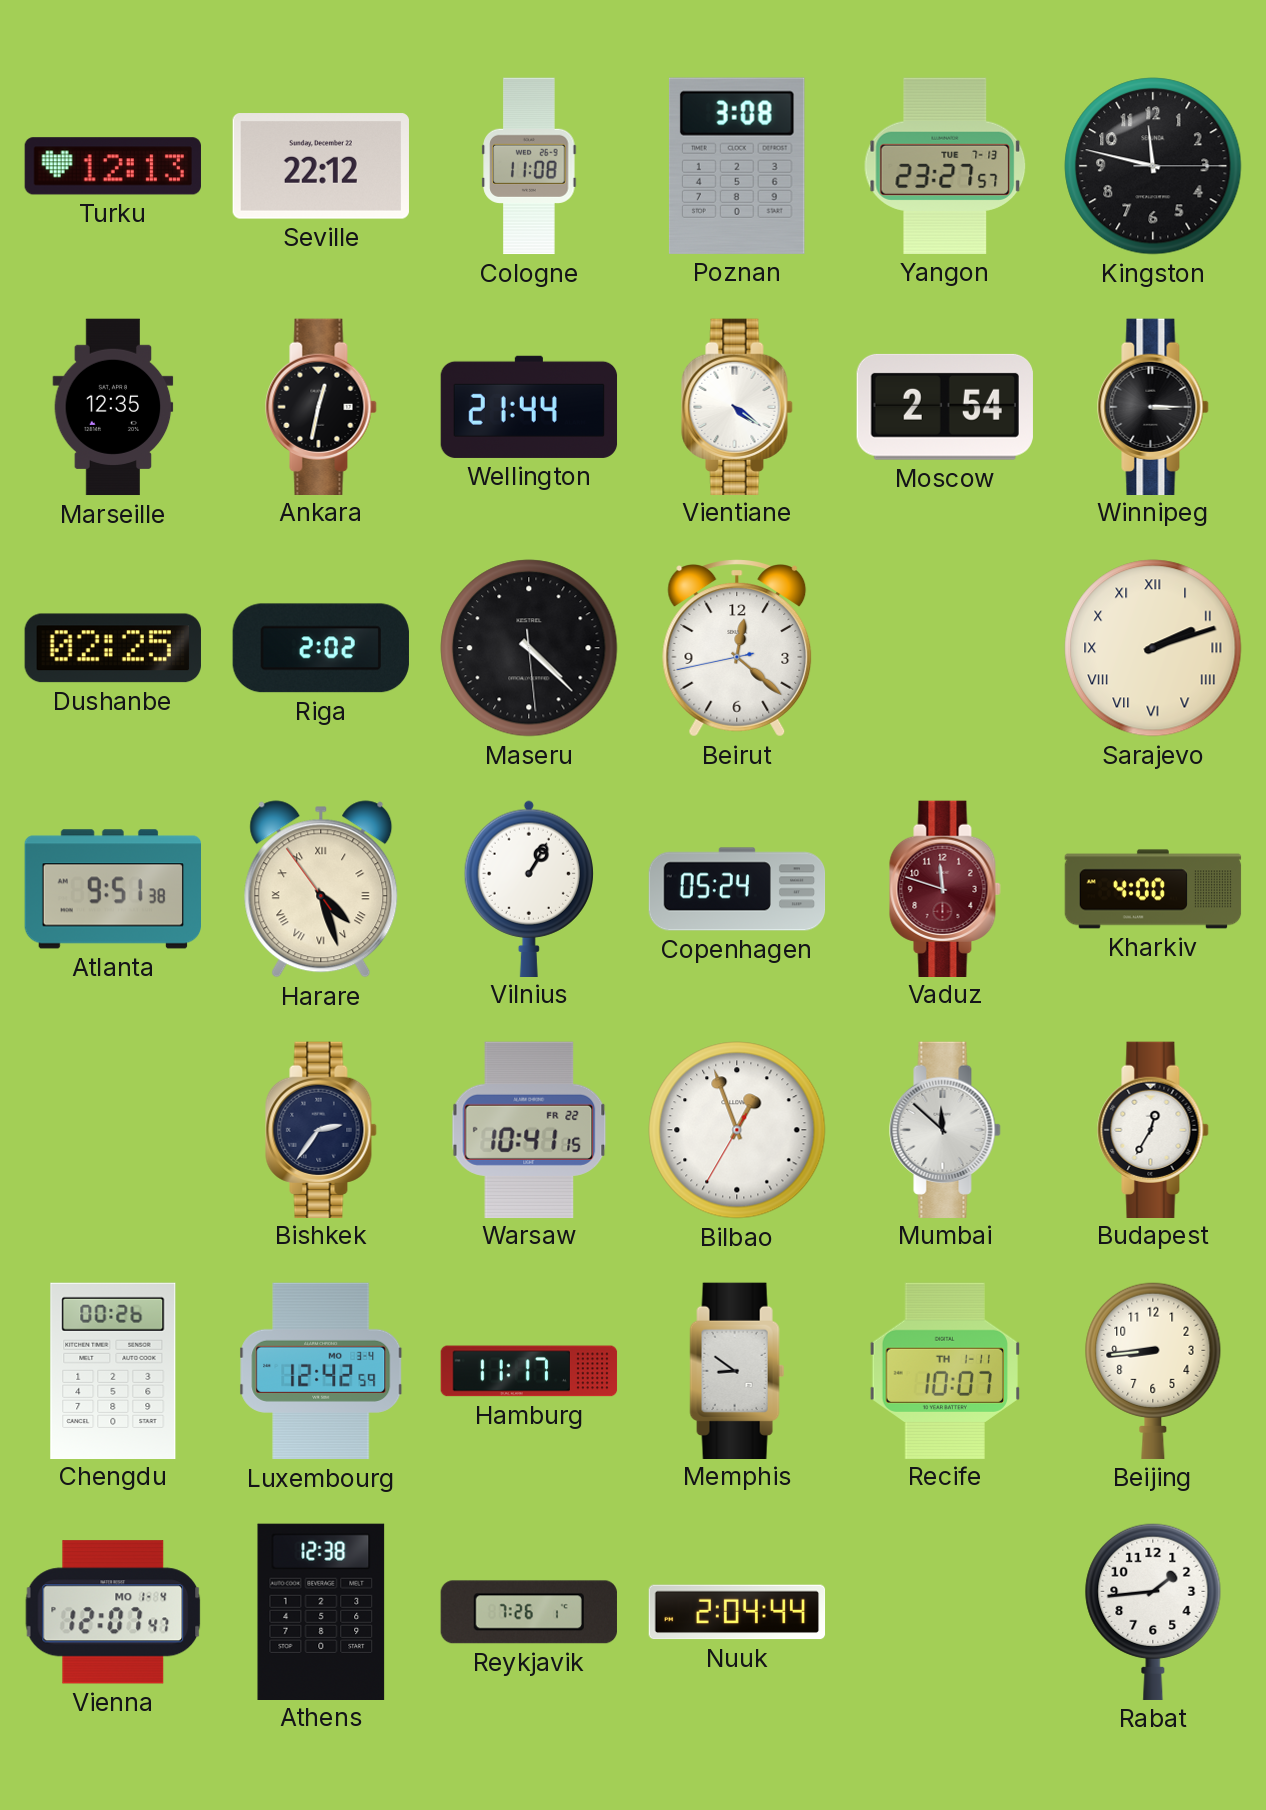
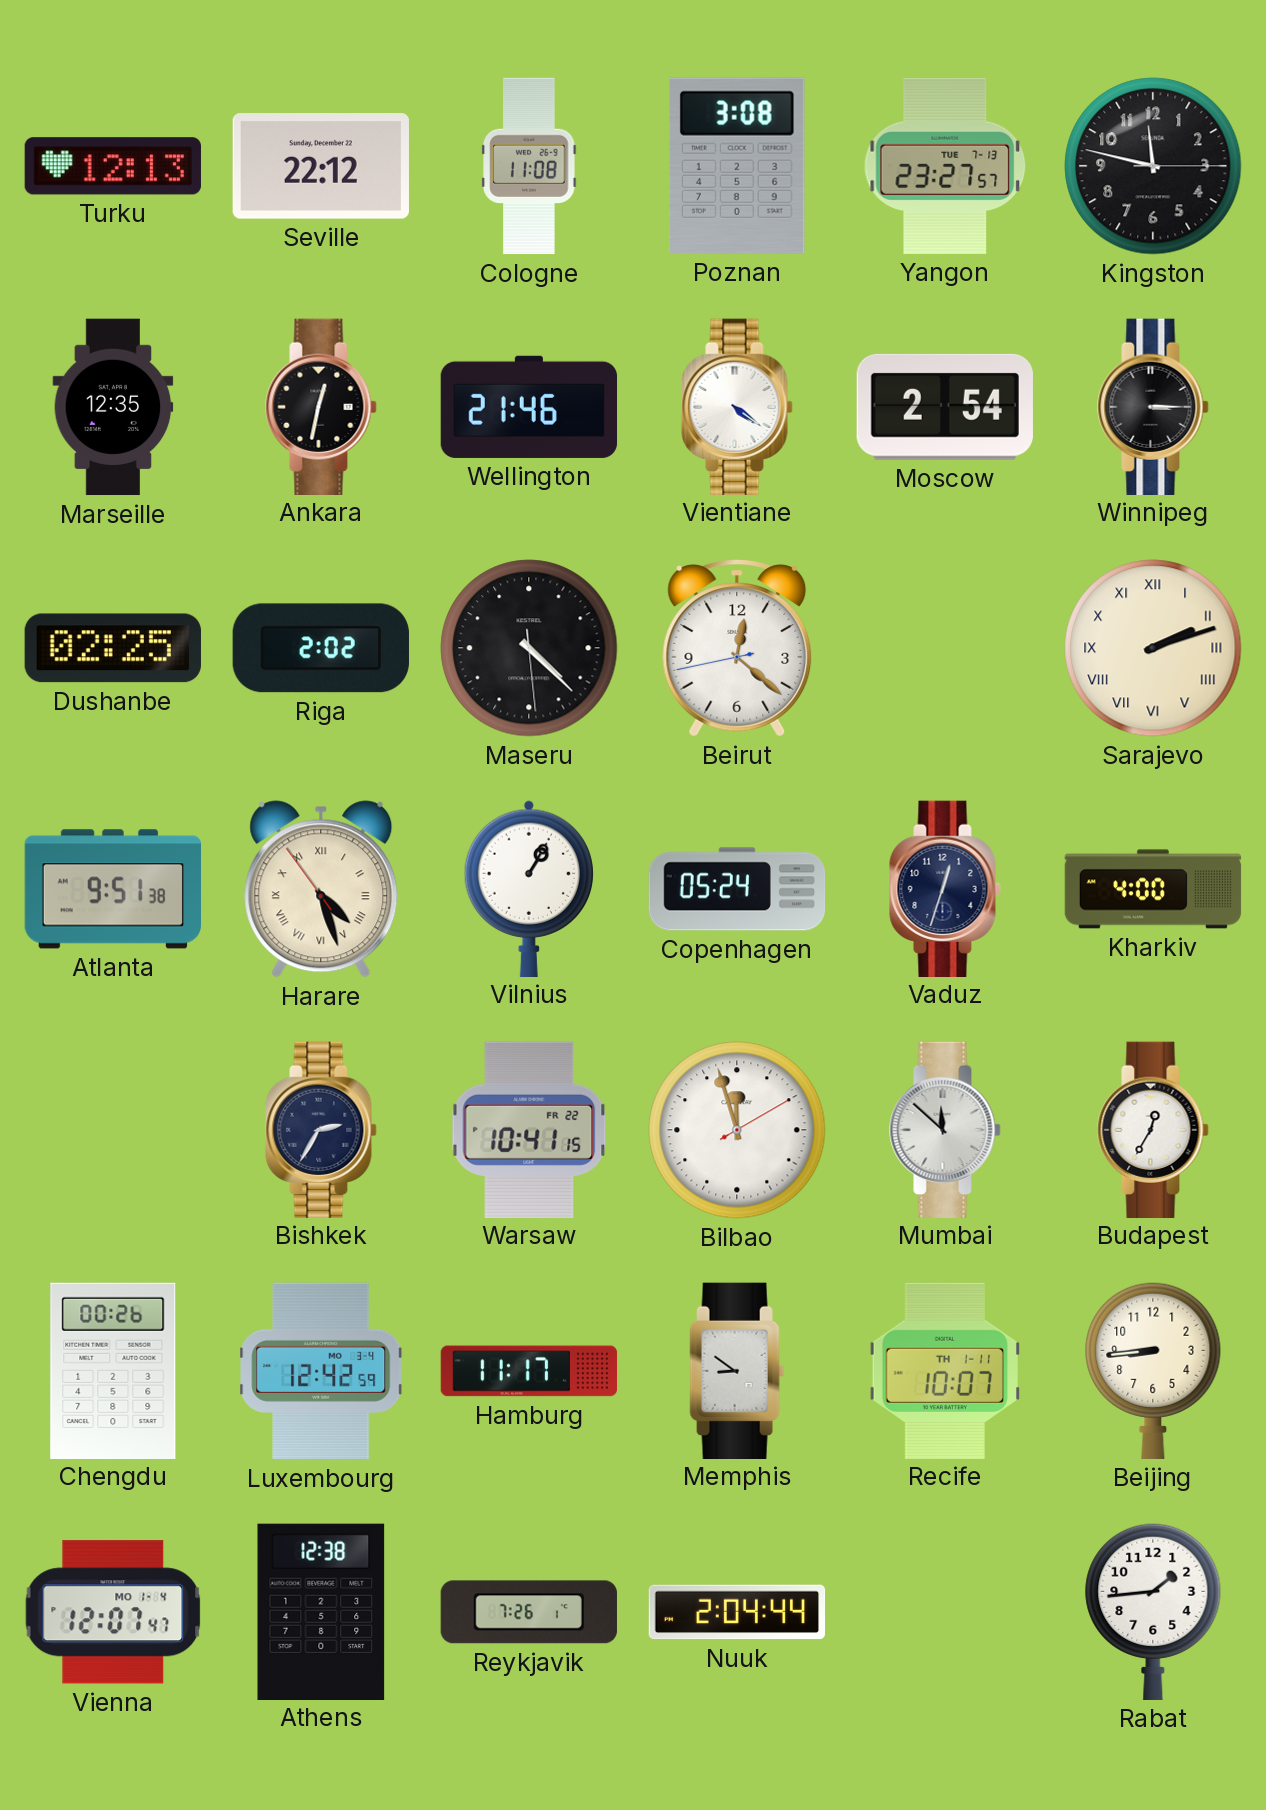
Wellington: 21:44 -> 21:46 (529, 407)
Vaduz: 11:48 -> 12:33 (945, 888)
Vaduz dial: burgundy -> navy (945, 888)
Bishkek: 2:36 -> 2:35 (321, 1129)
Bilbao: 12:56 -> 11:57 (737, 1130)
